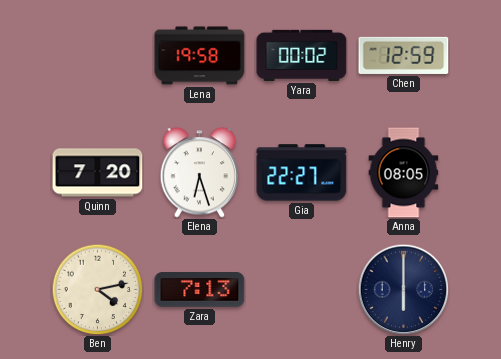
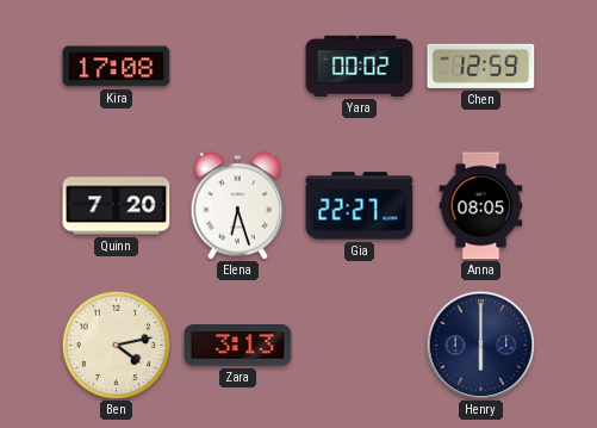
Kira: none -> 17:08 (117, 67)
Lena: 19:58 -> none (200, 56)
Zara: 7:13 -> 3:13 (238, 346)
